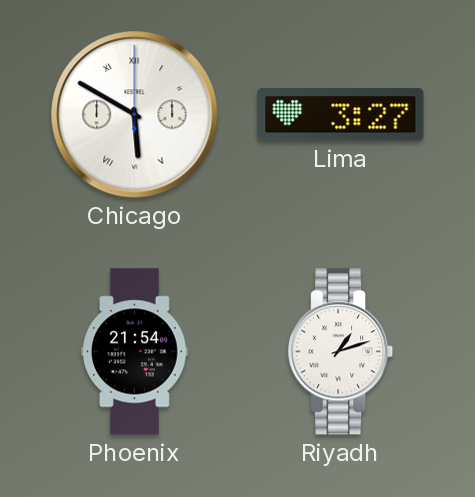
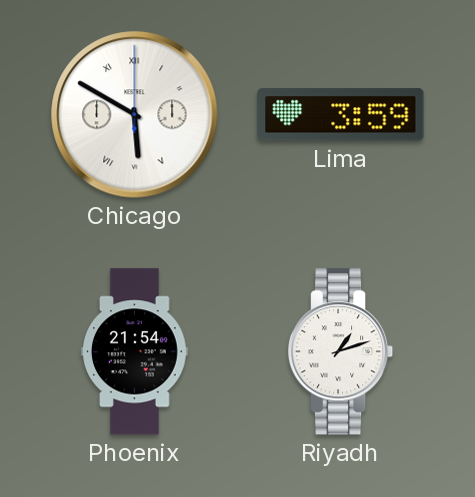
Lima: 3:27 -> 3:59 (341, 115)
